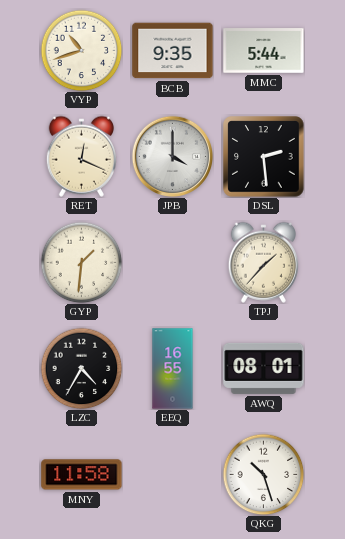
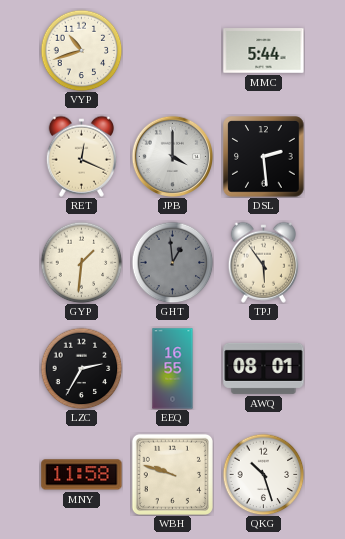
BCB: 9:35 -> none (173, 51)
GHT: none -> 12:59 (172, 262)
TPJ: 1:37 -> 5:54 (263, 262)
LZC: 4:35 -> 2:35 (81, 368)
WBH: none -> 9:48 (172, 474)
